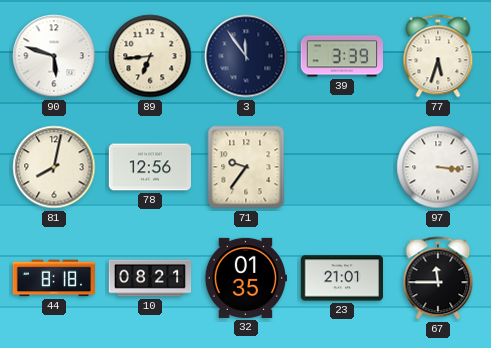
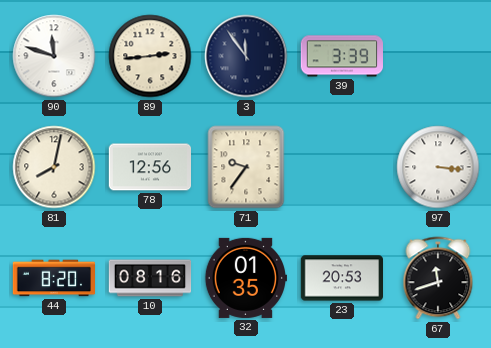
90: 5:48 -> 11:48 (54, 56)
89: 6:44 -> 2:44 (150, 56)
77: 5:33 -> none (438, 56)
44: 8:18 -> 8:20 (54, 278)
10: 08:21 -> 08:16 (150, 278)
23: 21:01 -> 20:53 (342, 278)
67: 11:45 -> 11:42 (438, 278)
